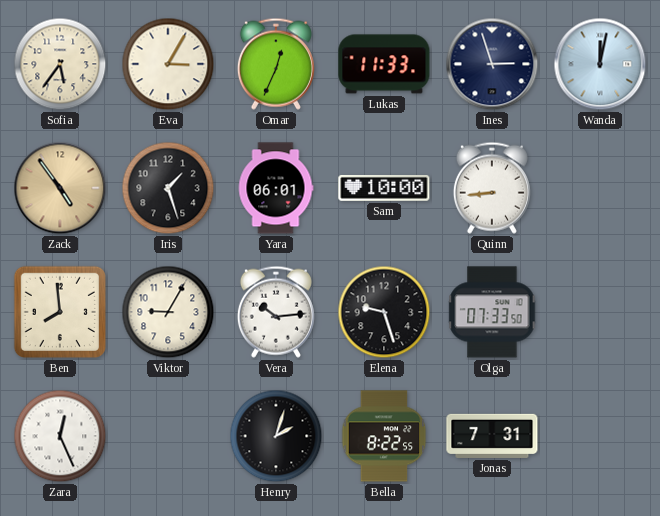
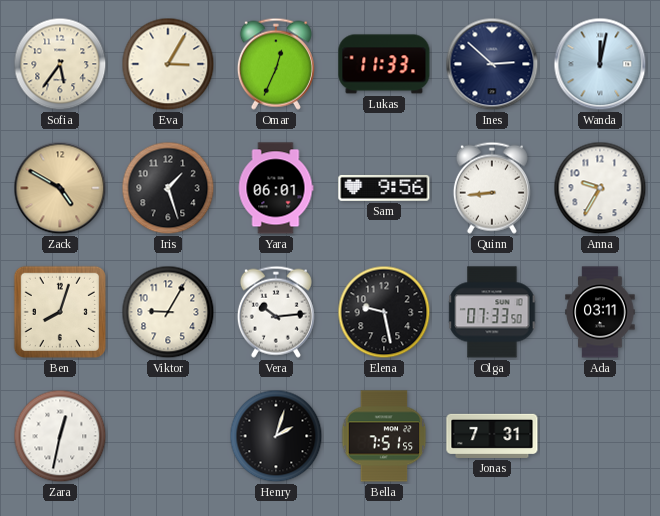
Ines: 2:57 -> 2:52 (492, 64)
Zack: 4:54 -> 4:50 (60, 188)
Sam: 10:00 -> 9:56 (384, 188)
Anna: none -> 9:35 (600, 188)
Ben: 7:59 -> 8:03 (60, 312)
Elena: 9:27 -> 9:28 (384, 312)
Ada: none -> 03:11 (600, 312)
Zara: 12:26 -> 12:32 (60, 436)
Bella: 8:22 -> 7:51 (384, 436)
